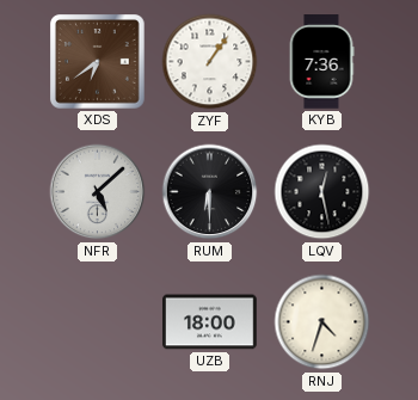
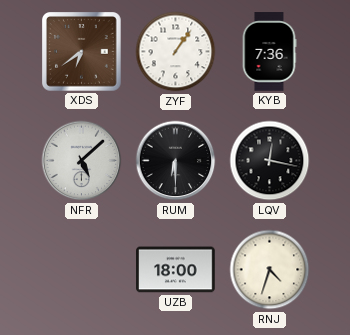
LQV: 12:28 -> 12:17 (270, 161)
